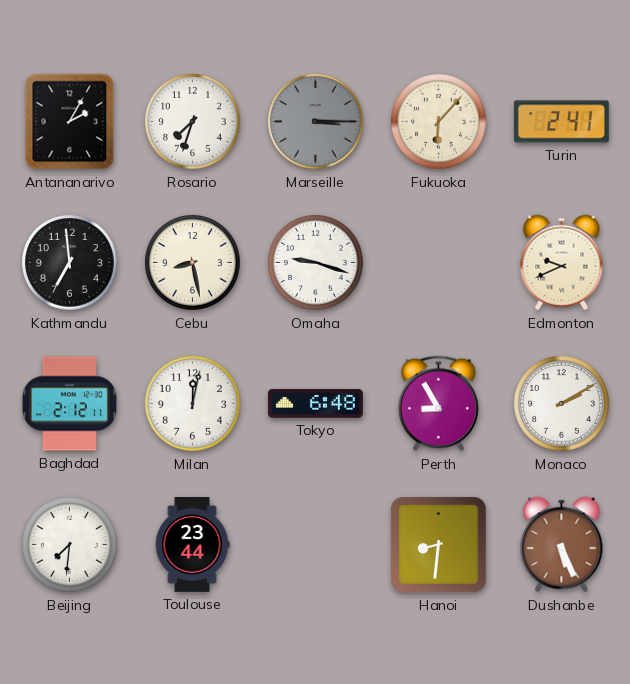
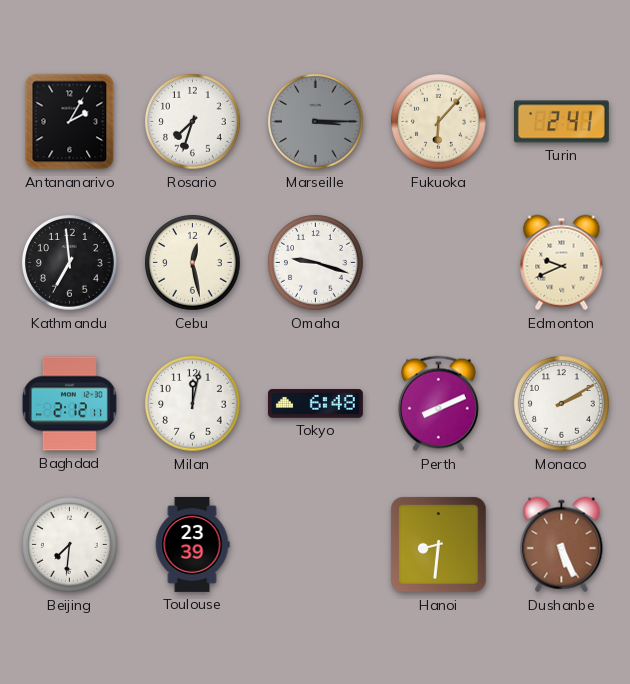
Cebu: 8:28 -> 12:28 (193, 263)
Perth: 8:55 -> 8:11 (438, 404)
Toulouse: 23:44 -> 23:39 (192, 544)
